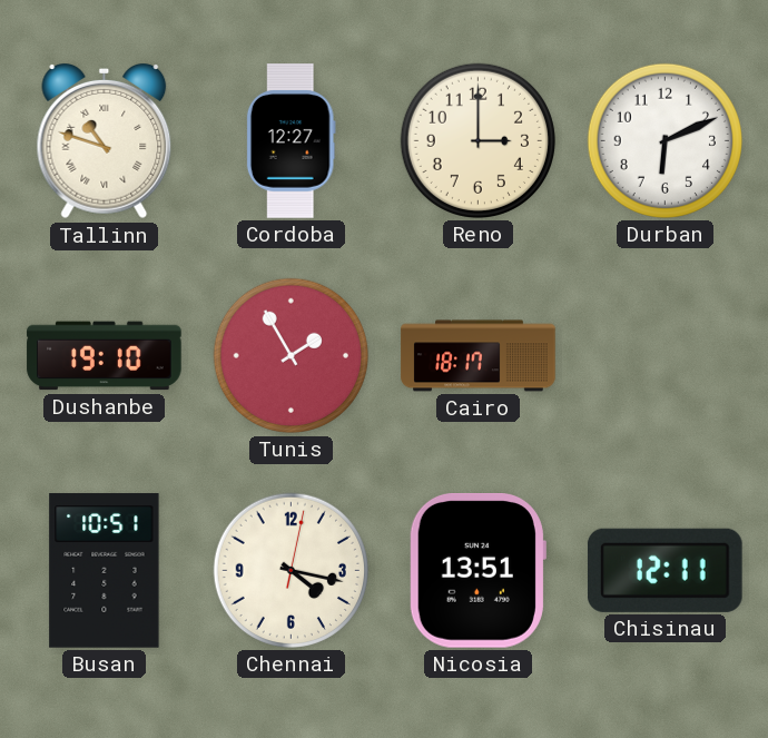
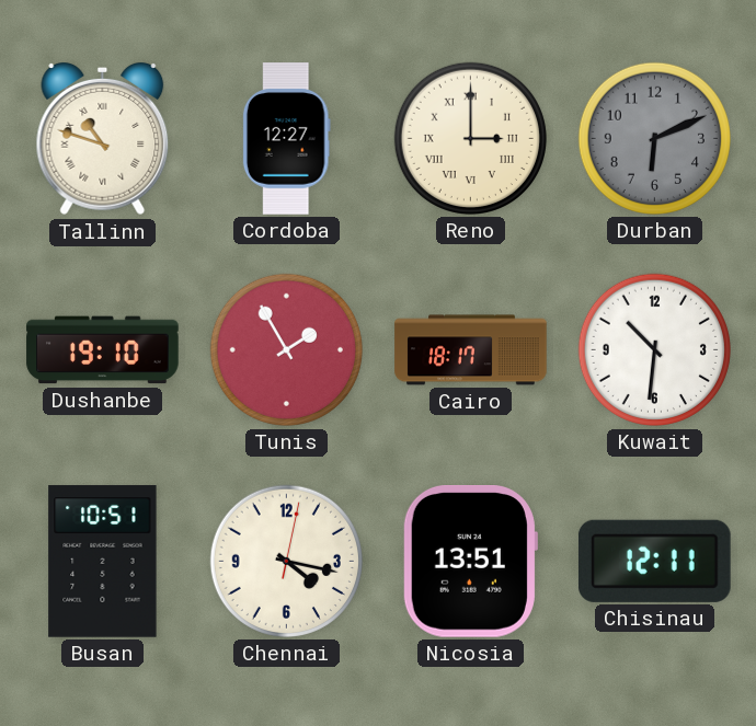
Reno numerals: Arabic -> Roman (470, 138)
Durban dial: white -> grey (654, 138)
Kuwait: none -> 10:31 (654, 349)
